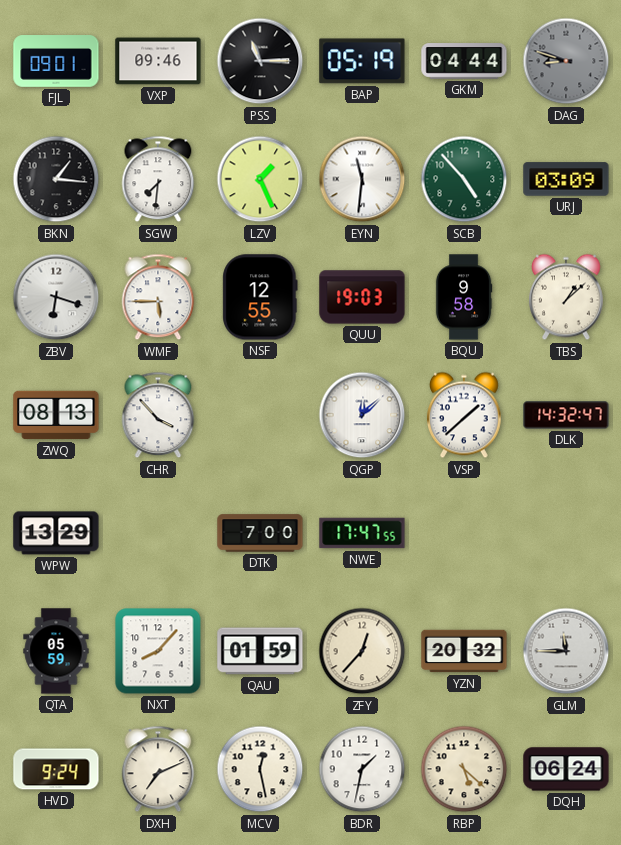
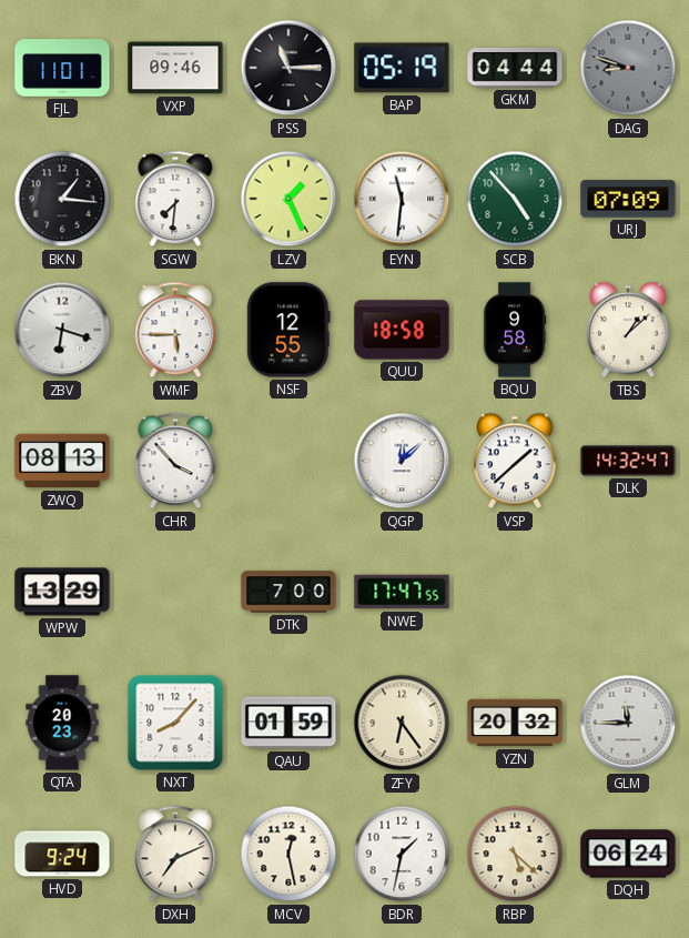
FJL: 09:01 -> 11:01 (62, 68)
URJ: 03:09 -> 07:09 (628, 199)
QUU: 19:03 -> 18:58 (402, 330)
QTA: 05:59 -> 20:23 (62, 723)
ZFY: 12:37 -> 6:24 (402, 723)
